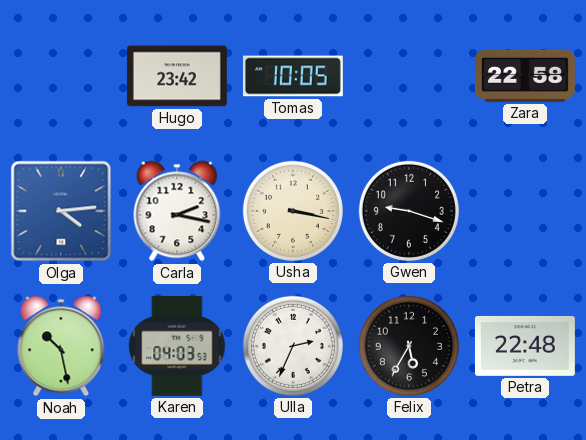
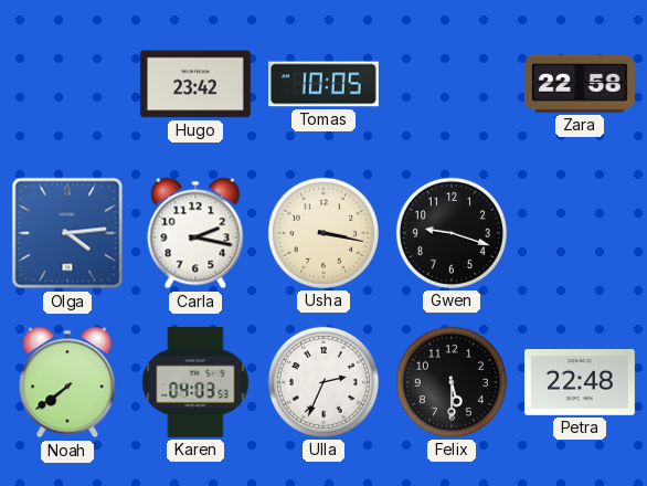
Noah: 10:28 -> 7:39 (67, 382)
Felix: 5:35 -> 5:30 (452, 382)
